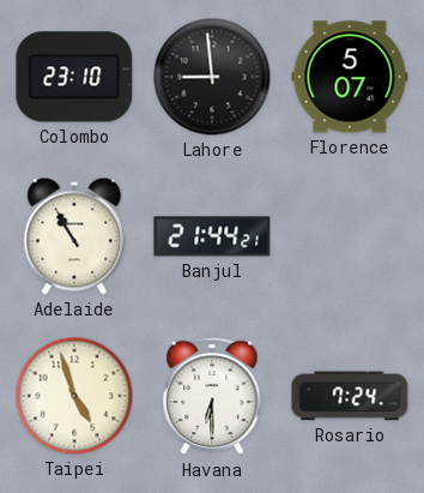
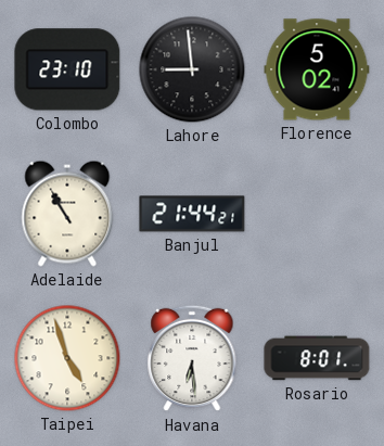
Florence: 5:07 -> 5:02 (317, 69)
Havana: 6:30 -> 6:29 (192, 358)
Rosario: 7:24 -> 8:01 (317, 358)
